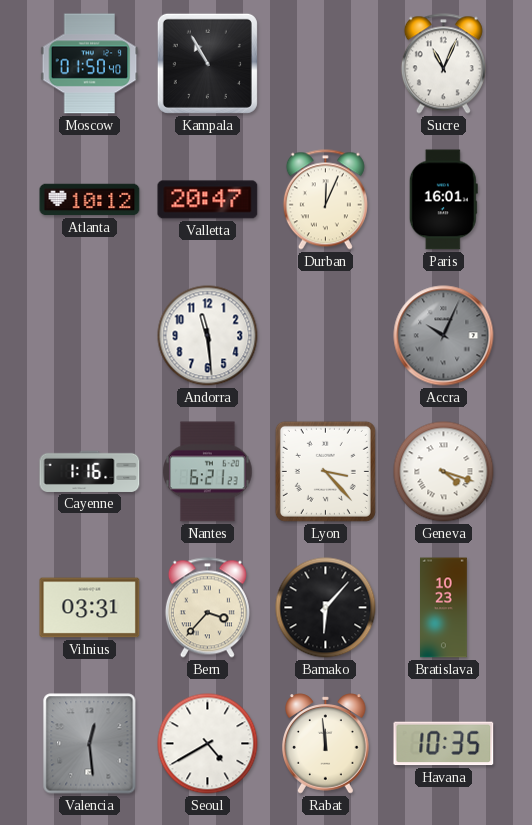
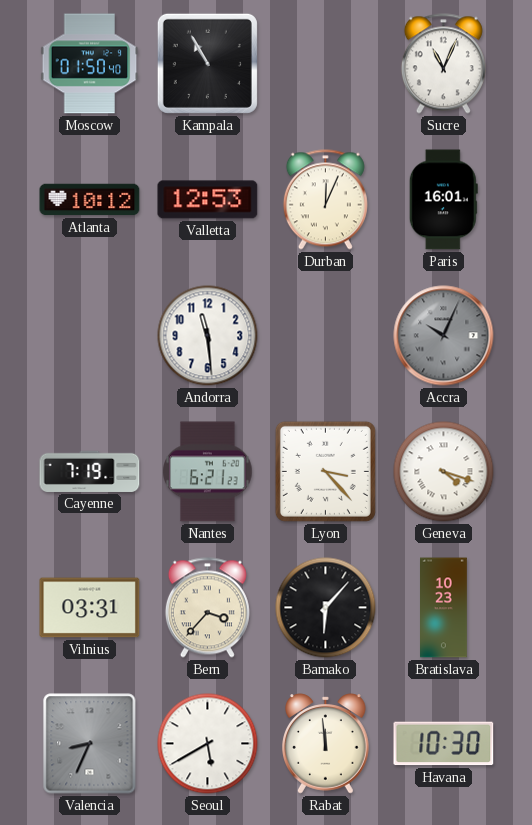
Valletta: 20:47 -> 12:53 (208, 200)
Cayenne: 1:16 -> 7:19 (90, 471)
Valencia: 12:29 -> 8:34 (90, 744)
Seoul: 4:40 -> 5:40 (208, 744)
Havana: 10:35 -> 10:30 (444, 744)
